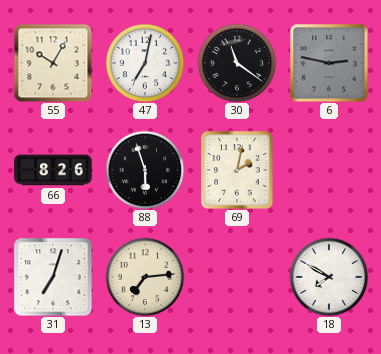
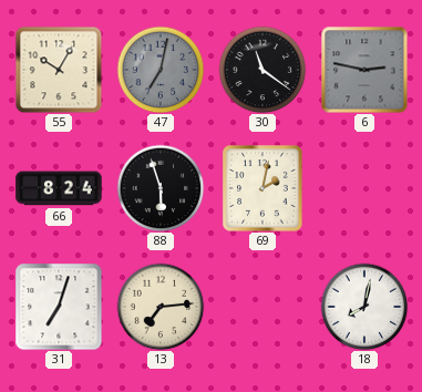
47 dial: white -> grey (161, 70)
66: 8:26 -> 8:24 (59, 188)
18: 7:50 -> 8:02 (364, 307)
